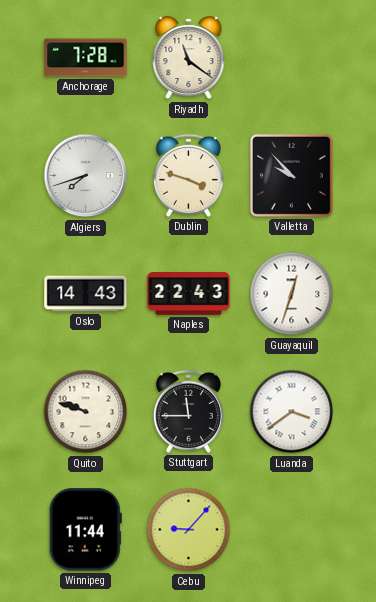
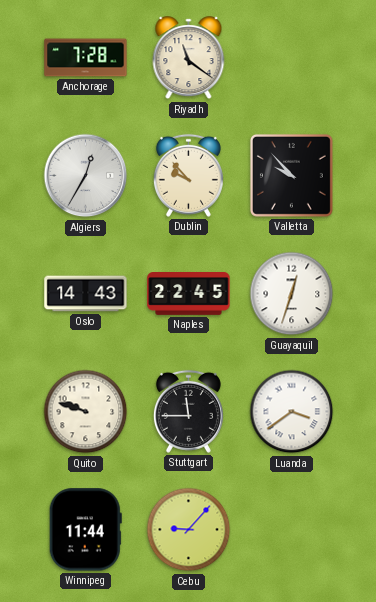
Algiers: 7:42 -> 12:35 (86, 176)
Dublin: 3:48 -> 9:53 (188, 175)
Naples: 22:43 -> 22:45 (189, 294)
